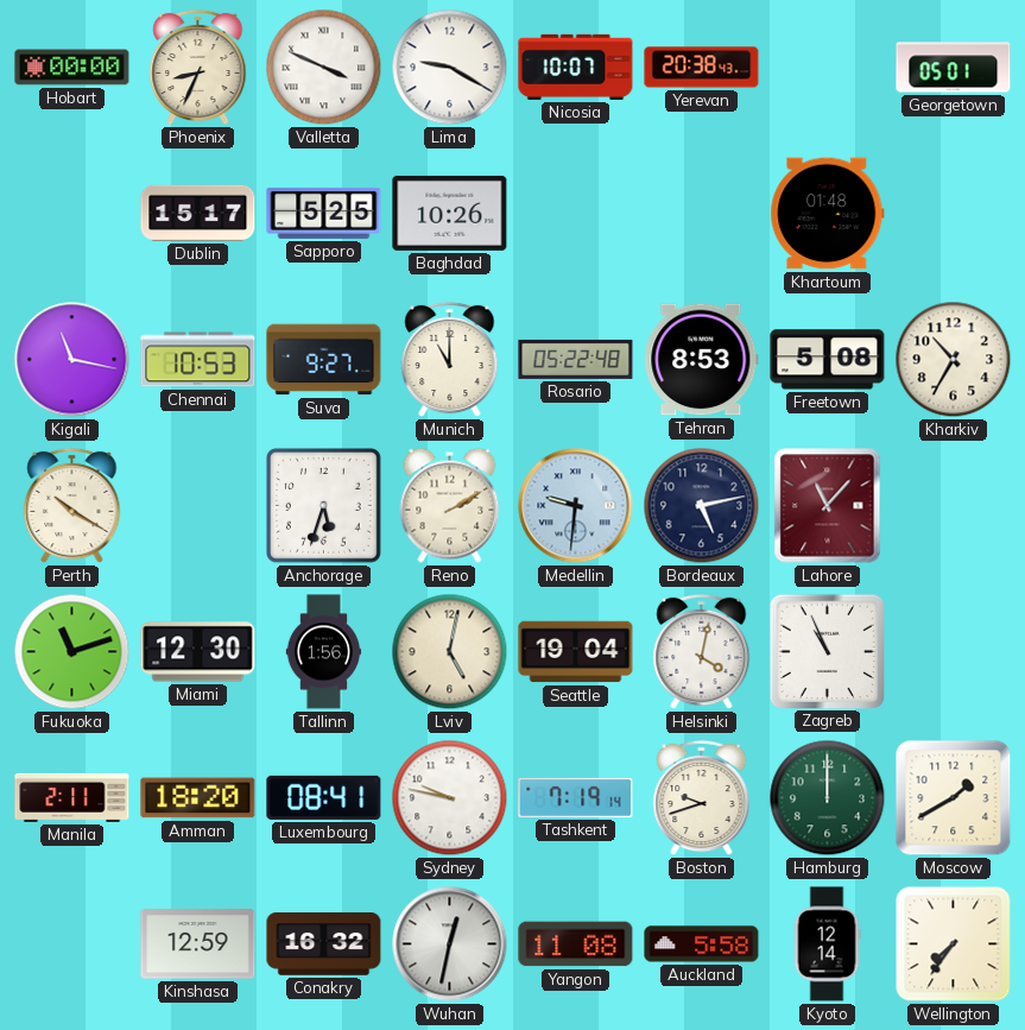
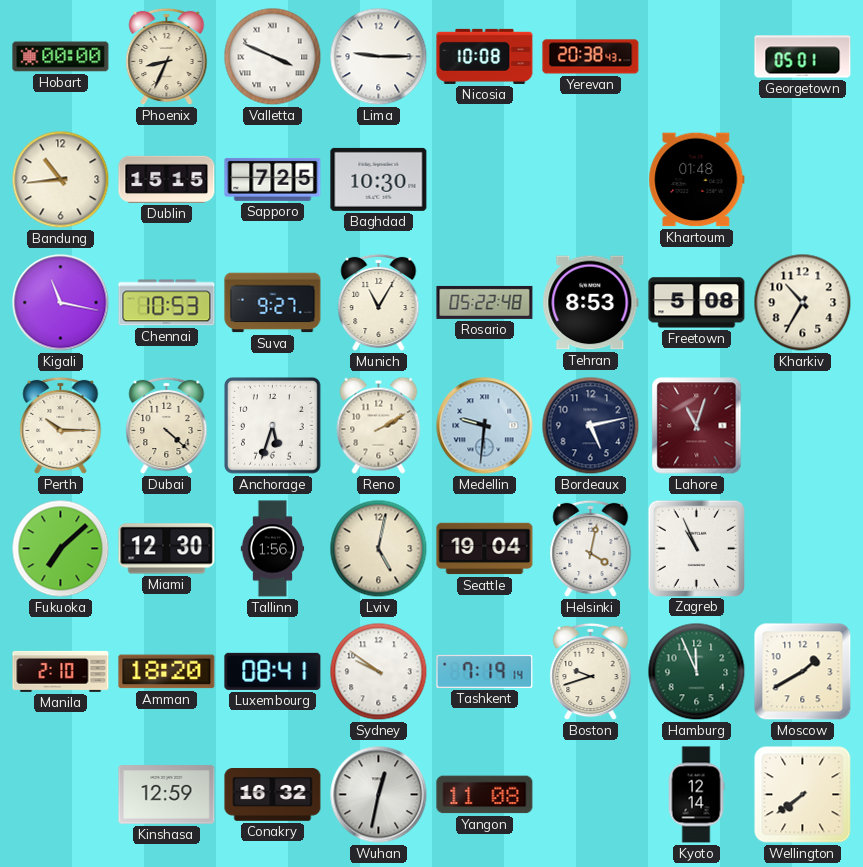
Lima: 9:20 -> 9:15 (379, 57)
Nicosia: 10:07 -> 10:08 (485, 56)
Bandung: none -> 10:44 (61, 180)
Dublin: 15:17 -> 15:15 (167, 179)
Sapporo: 5:25 -> 7:25 (273, 179)
Baghdad: 10:26 -> 10:30 (379, 179)
Munich: 11:00 -> 11:05 (379, 303)
Perth: 10:20 -> 10:15 (61, 426)
Dubai: none -> 4:22 (167, 426)
Lahore: 11:07 -> 11:03 (697, 426)
Fukuoka: 11:12 -> 7:08 (61, 549)
Manila: 2:11 -> 2:10 (61, 671)
Sydney: 9:47 -> 9:51 (379, 672)
Hamburg: 12:00 -> 11:56 (697, 672)
Auckland: 5:58 -> none (702, 944)
Wellington: 7:36 -> 7:39 (803, 795)
